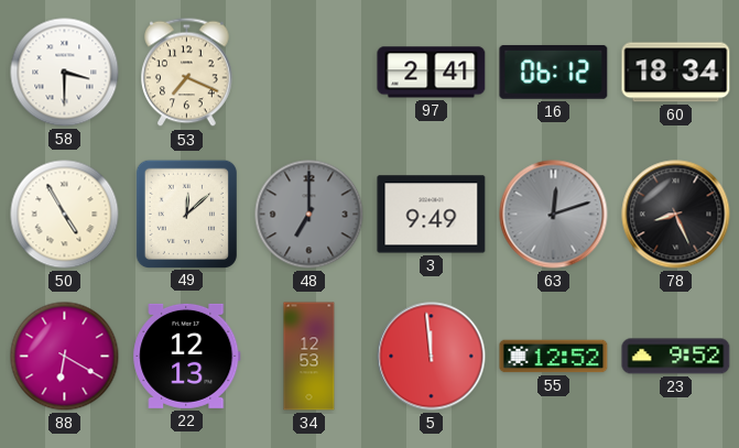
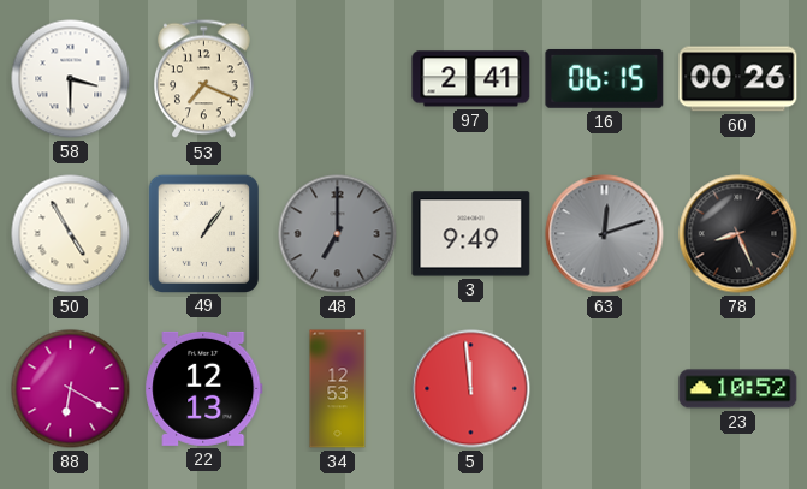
16: 06:12 -> 06:15 (605, 78)
60: 18:34 -> 00:26 (738, 79)
49: 12:08 -> 1:06 (203, 233)
55: 12:52 -> none (554, 357)
23: 9:52 -> 10:52 (738, 389)
